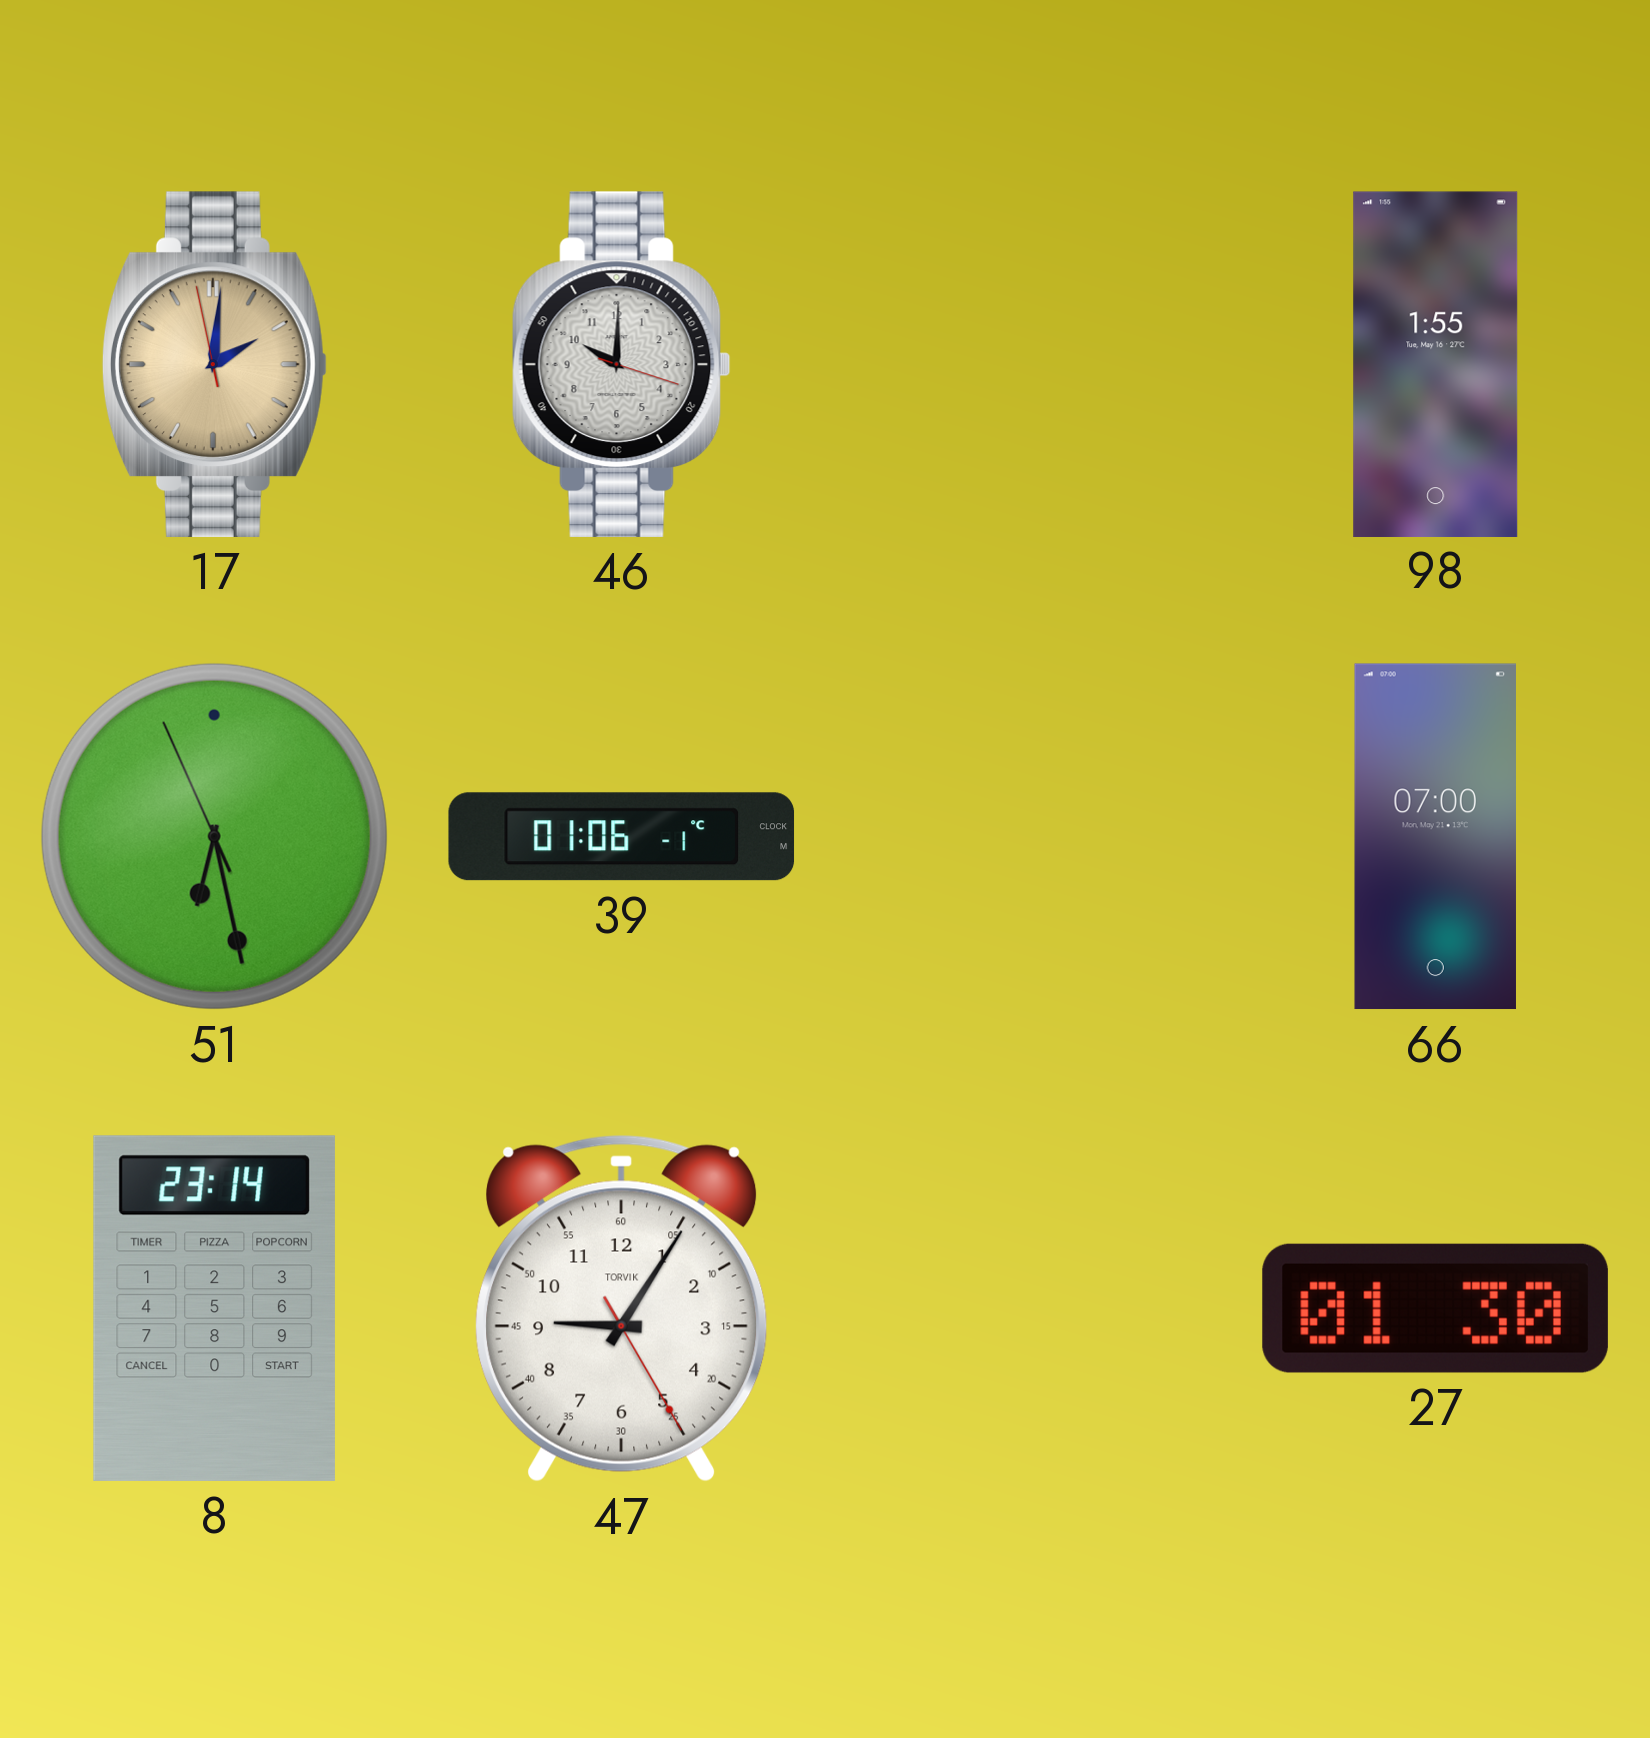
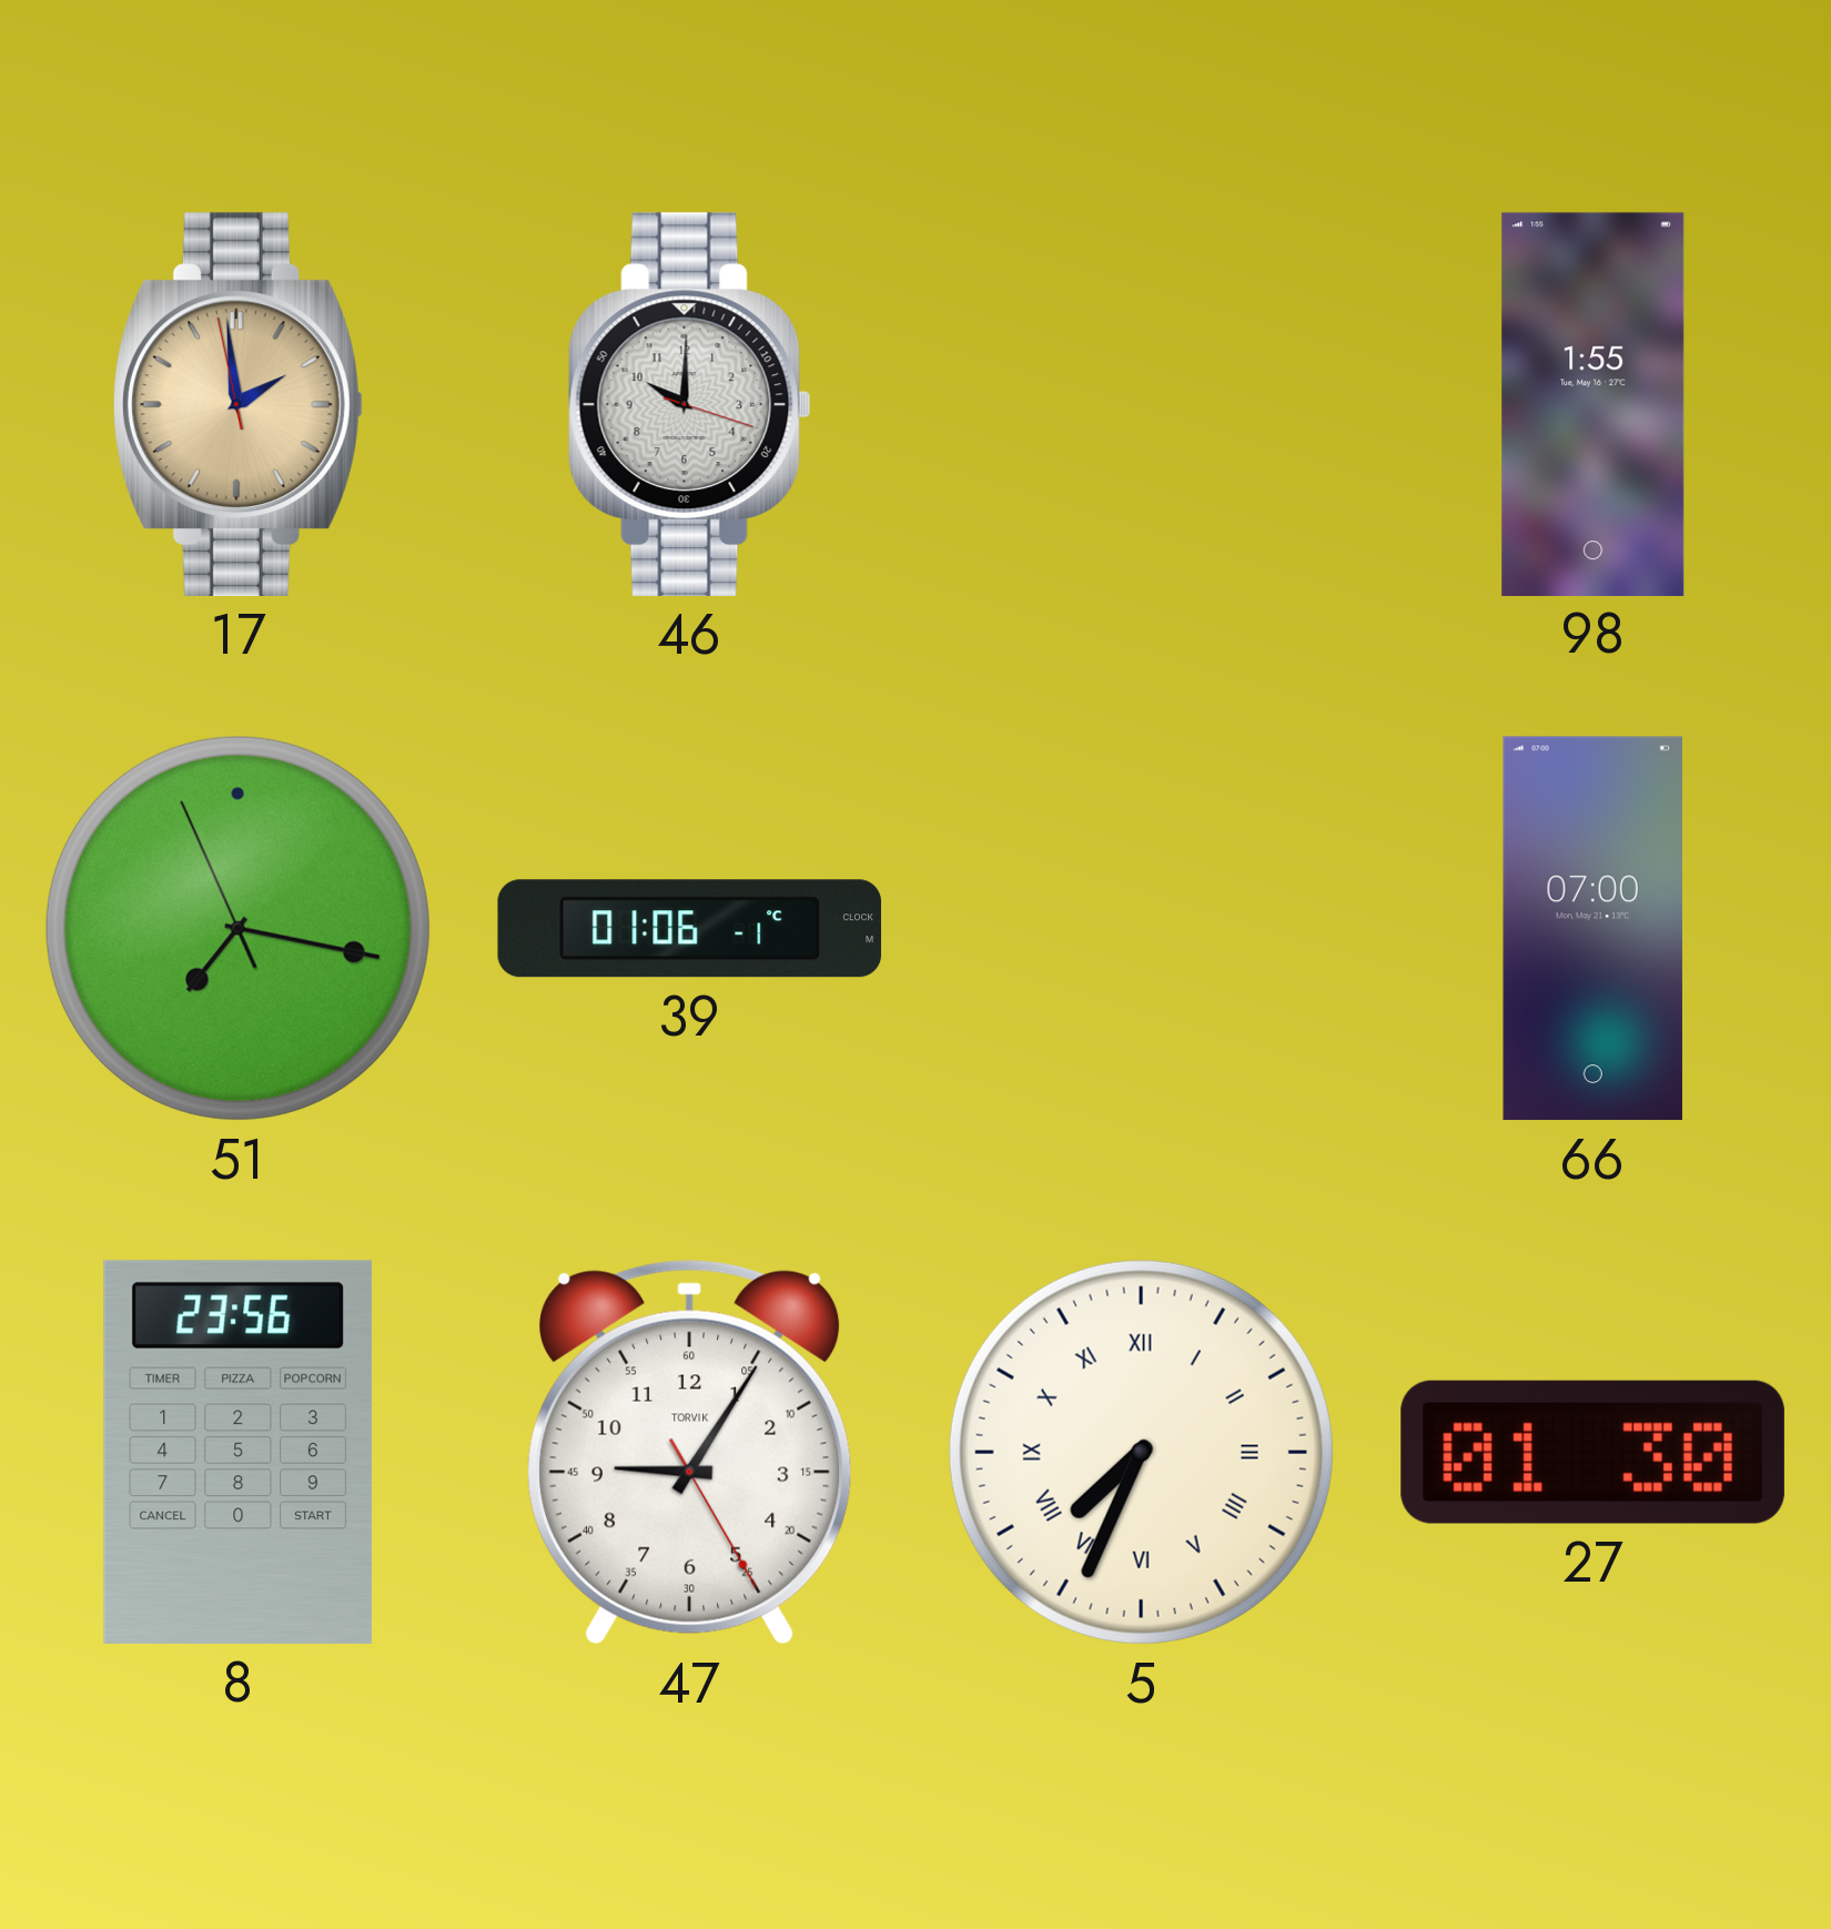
17: 2:00 -> 1:58 (237, 404)
51: 6:27 -> 7:16 (237, 928)
8: 23:14 -> 23:56 (237, 1452)
5: none -> 7:34 (1141, 1452)
